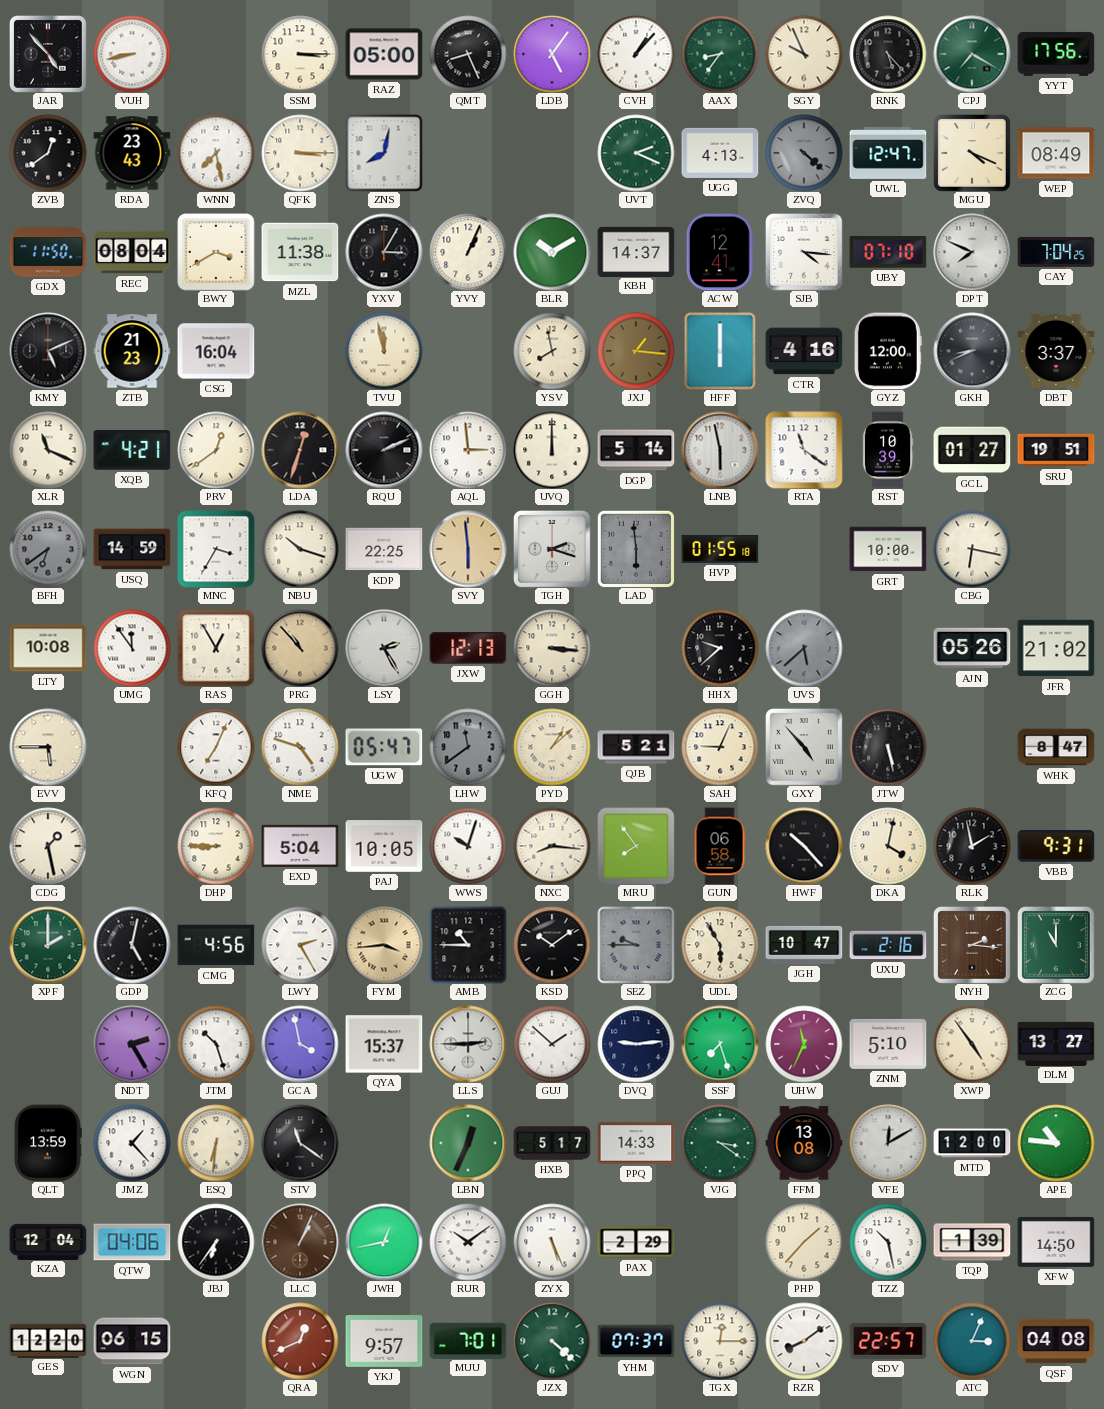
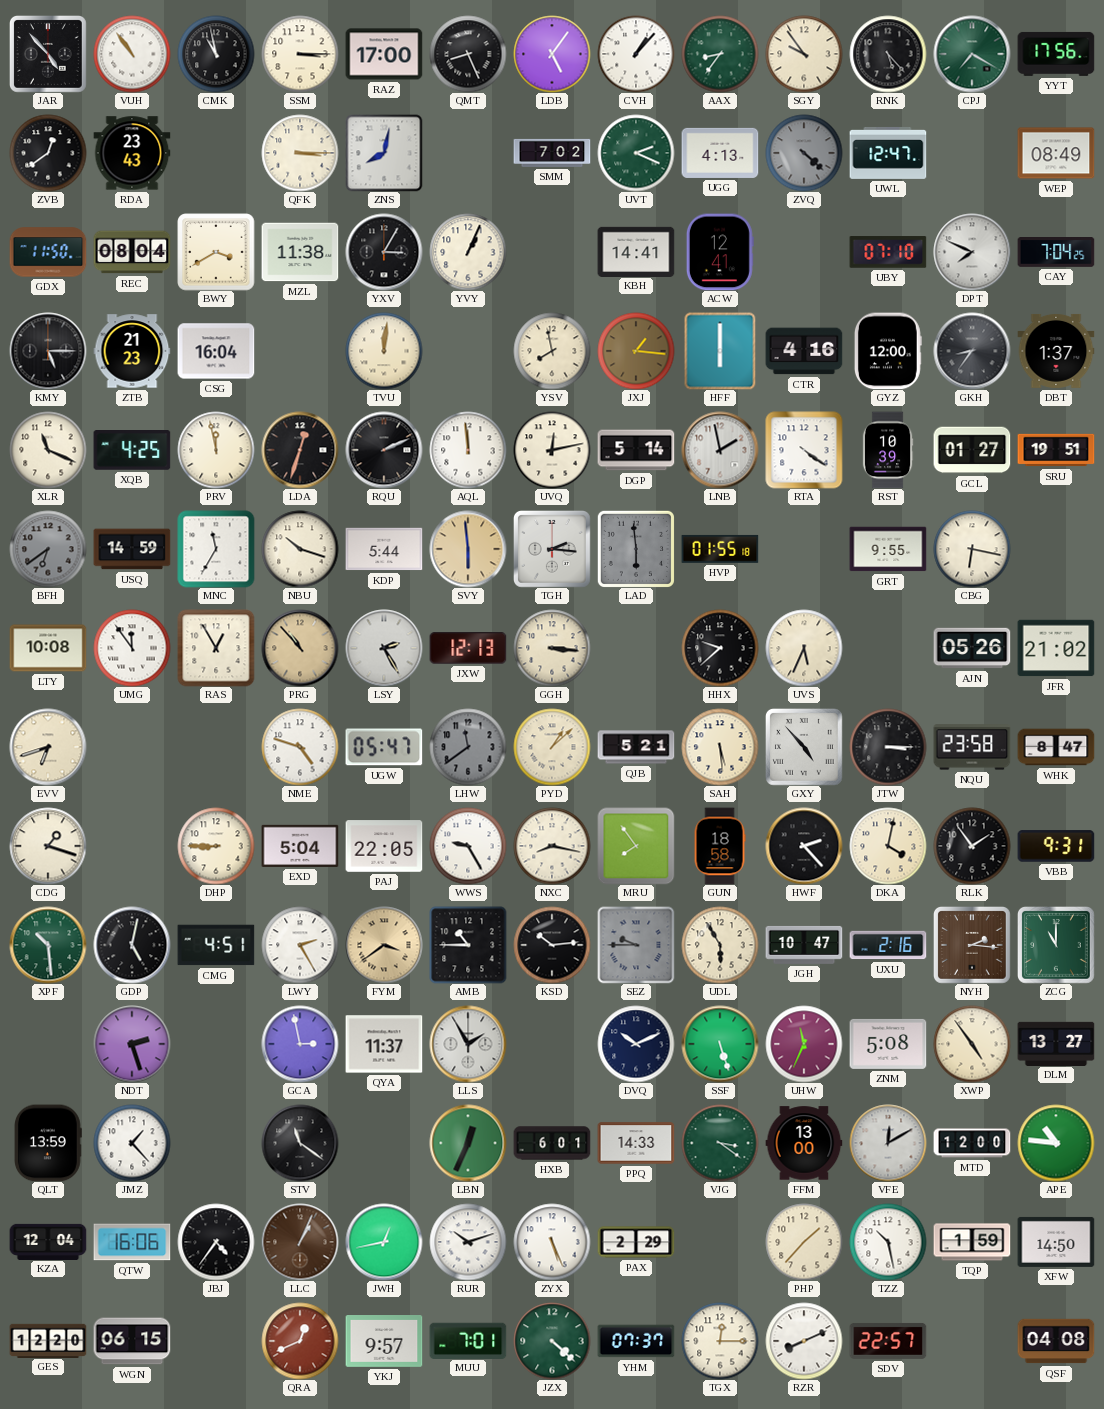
VUH: 8:43 -> 10:54 (132, 54)
CMK: none -> 10:58 (216, 54)
RAZ: 05:00 -> 17:00 (384, 54)
SGY: 9:56 -> 9:54 (804, 54)
WNN: 7:28 -> none (216, 153)
SMM: none -> 7:02 (552, 153)
MGU: 4:19 -> none (972, 153)
BLR: 10:10 -> none (552, 252)
KBH: 14:37 -> 14:41 (636, 251)
SJB: 4:16 -> none (804, 252)
KMY: 5:11 -> 5:15 (48, 351)
TVU: 11:58 -> 12:01 (384, 351)
GKH: 8:41 -> 8:36 (972, 351)
DBT: 3:37 -> 1:37 (1056, 351)
XQB: 4:21 -> 4:25 (132, 451)
PRV: 12:39 -> 11:58 (216, 450)
AQL: 2:59 -> 11:59 (468, 450)
UVQ: 12:00 -> 12:13 (552, 450)
LNB: 5:58 -> 1:58 (720, 450)
RTA: 11:21 -> 4:21 (804, 450)
MNC: 3:35 -> 11:35 (216, 549)
KDP: 22:25 -> 5:44 (384, 549)
TGH: 2:18 -> 2:16 (552, 549)
GRT: 10:00 -> 9:55 (888, 549)
UVS: 5:38 -> 5:34 (804, 648)
UVS dial: grey -> cream (804, 648)
EVV: 5:45 -> 6:42 (48, 747)
KFQ: 7:04 -> none (216, 747)
SAH: 9:04 -> 5:29 (720, 747)
JTW: 5:28 -> 3:15 (888, 747)
NQU: none -> 23:58 (972, 747)
CDG: 1:28 -> 1:18 (48, 846)
PAJ: 10:05 -> 22:05 (384, 846)
WWS: 10:03 -> 9:25 (468, 846)
NXC: 8:16 -> 8:17 (552, 846)
GUN: 06:58 -> 18:58 (720, 846)
HWF: 10:23 -> 2:23 (804, 846)
RLK: 1:58 -> 1:54 (972, 846)
XPF: 2:00 -> 10:29 (48, 945)
CMG: 4:56 -> 4:51 (216, 945)
FYM: 3:44 -> 3:39 (384, 945)
KSD: 10:09 -> 10:14 (552, 945)
NDT: 2:25 -> 2:27 (132, 1044)
JTM: 10:27 -> none (216, 1044)
GCA: 3:58 -> 2:58 (300, 1044)
QYA: 15:37 -> 11:37 (384, 1044)
LLS: 2:45 -> 1:55 (468, 1044)
GUJ: 1:52 -> none (552, 1044)
DVQ: 9:14 -> 10:11 (636, 1044)
SSF: 7:27 -> 5:27 (720, 1044)
ZNM: 5:10 -> 5:08 (888, 1044)
ESQ: 6:31 -> none (216, 1143)
HXB: 5:17 -> 6:01 (552, 1143)
FFM: 13:08 -> 13:00 (804, 1143)
QTW: 04:06 -> 16:06 (132, 1242)
JBJ: 6:36 -> 4:36 (216, 1242)
RUR: 10:09 -> 10:12 (468, 1242)
TQP: 1:39 -> 1:59 (972, 1242)
RZR: 8:09 -> 8:11 (804, 1341)
ATC: 3:04 -> none (972, 1341)
